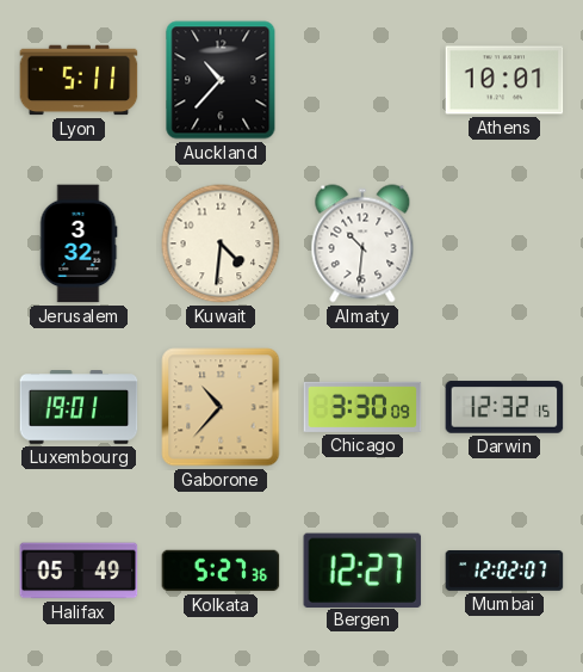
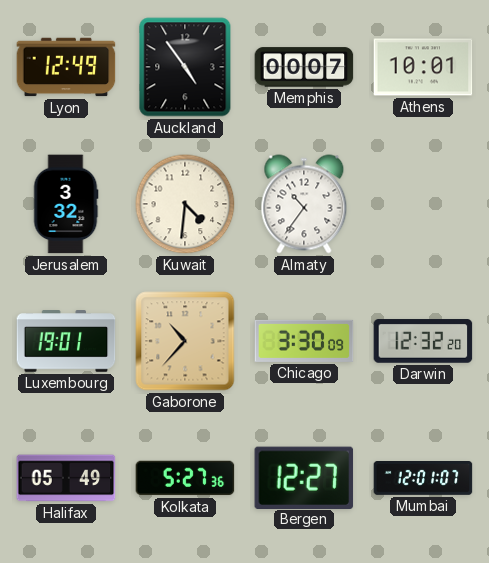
Lyon: 5:11 -> 12:49 (66, 67)
Auckland: 10:37 -> 4:54 (185, 67)
Memphis: none -> 00:07 (304, 67)
Almaty: 10:31 -> 10:36 (304, 204)
Darwin: 12:32:15 -> 12:32:20 (423, 341)
Mumbai: 12:02 -> 12:01 (423, 479)
